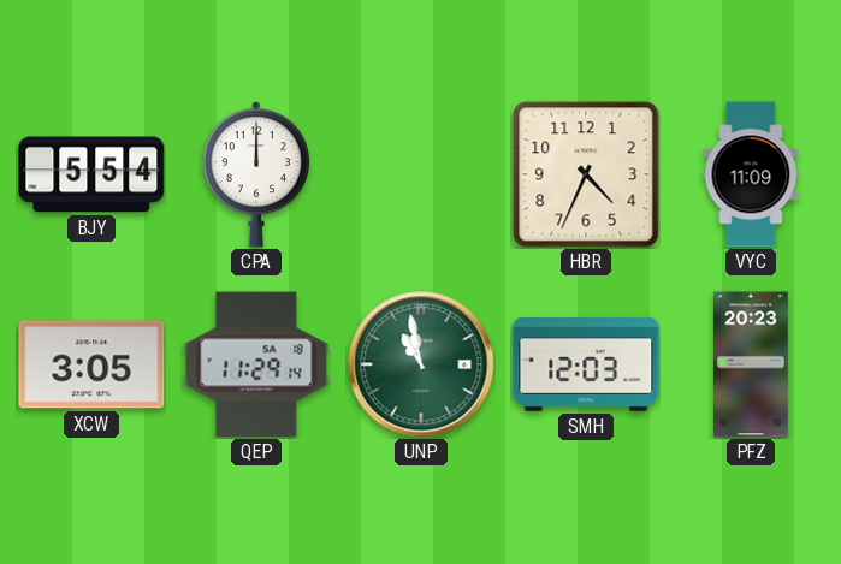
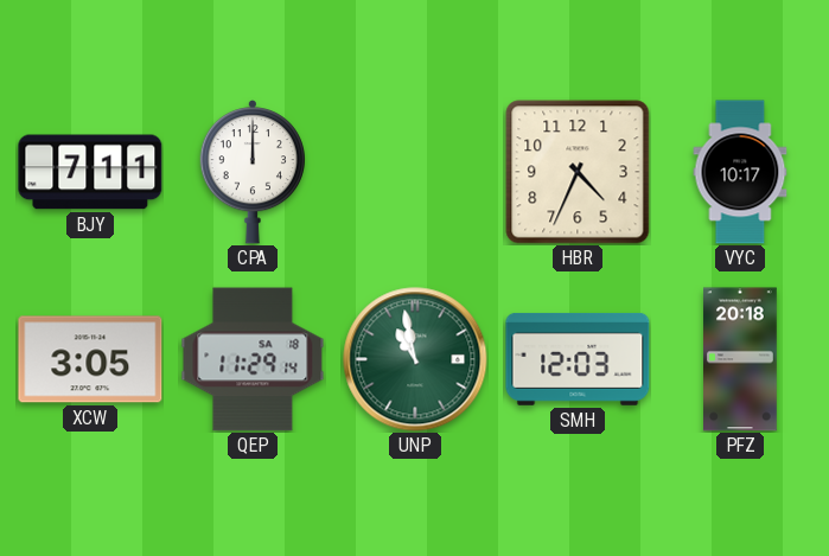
BJY: 5:54 -> 7:11 (90, 172)
VYC: 11:09 -> 10:17 (740, 172)
PFZ: 20:23 -> 20:18 (741, 359)
